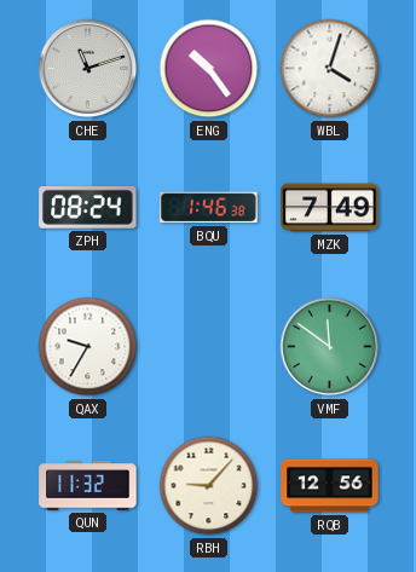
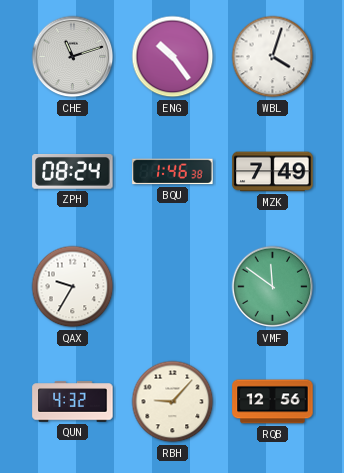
QUN: 11:32 -> 4:32 (73, 402)
